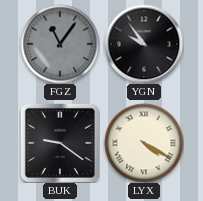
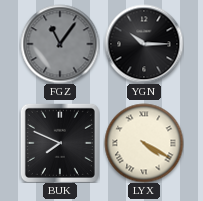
YGN: 9:54 -> 10:15 (144, 44)
BUK: 9:21 -> 7:49 (60, 143)
